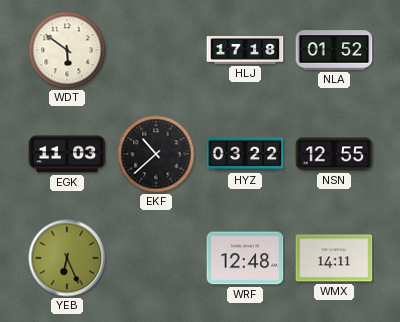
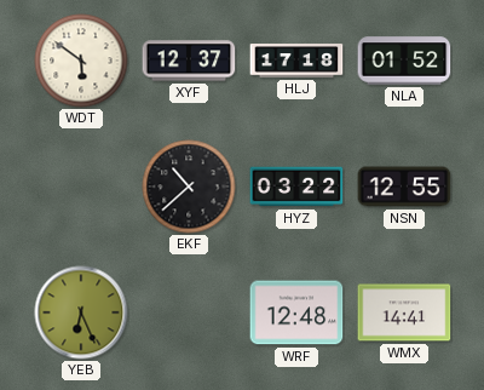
XYF: none -> 12:37 (189, 61)
EGK: 11:03 -> none (67, 154)
WMX: 14:11 -> 14:41 (404, 312)
